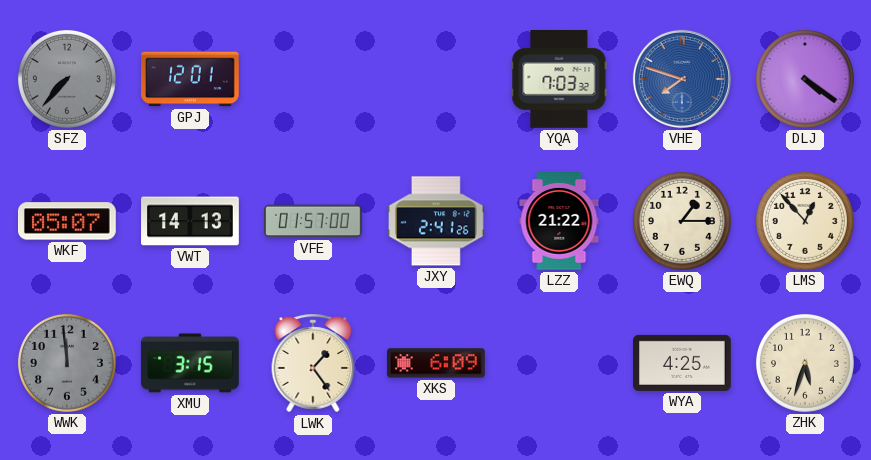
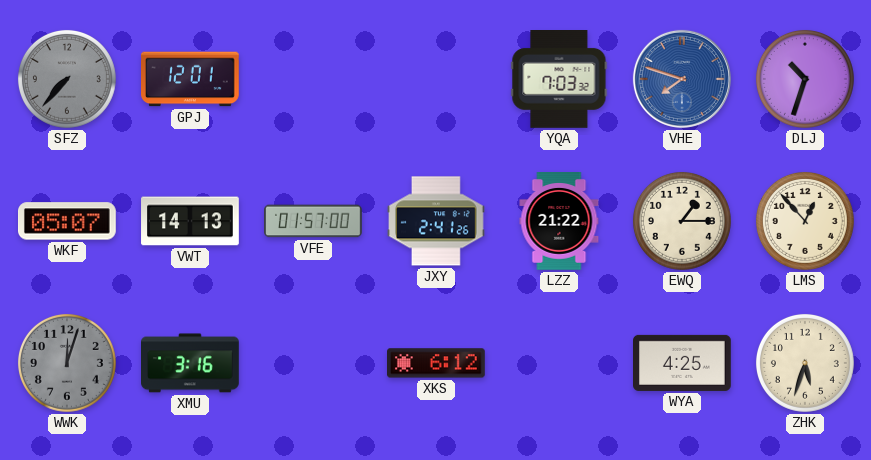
DLJ: 4:21 -> 10:33 (805, 79)
WWK: 11:59 -> 12:03 (67, 363)
XMU: 3:15 -> 3:16 (191, 363)
LWK: 1:24 -> none (313, 363)
XKS: 6:09 -> 6:12 (437, 363)
